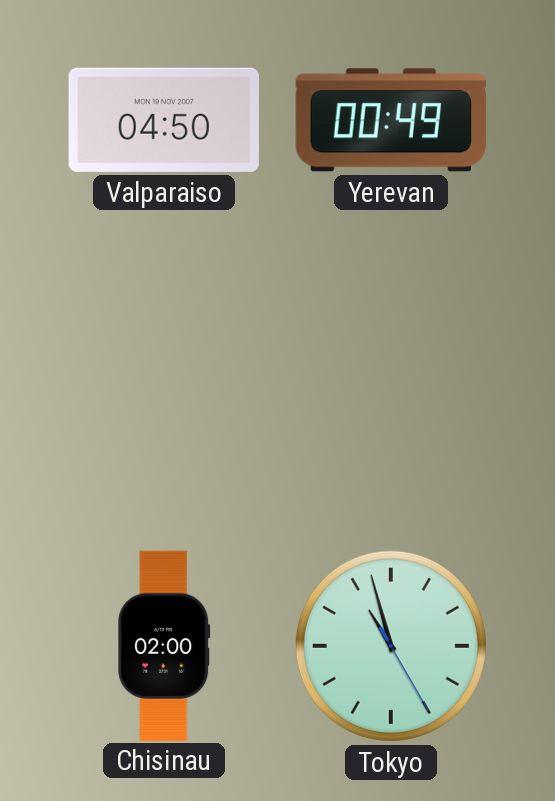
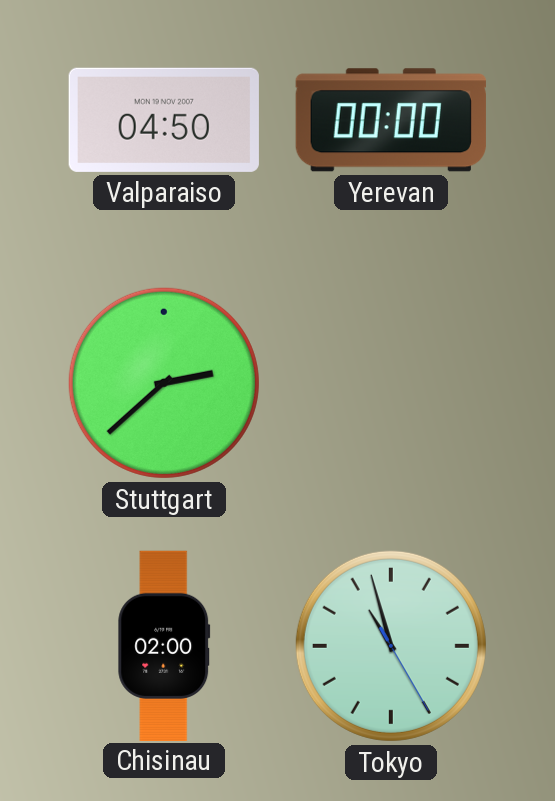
Yerevan: 00:49 -> 00:00 (391, 120)
Stuttgart: none -> 2:38 (164, 383)
